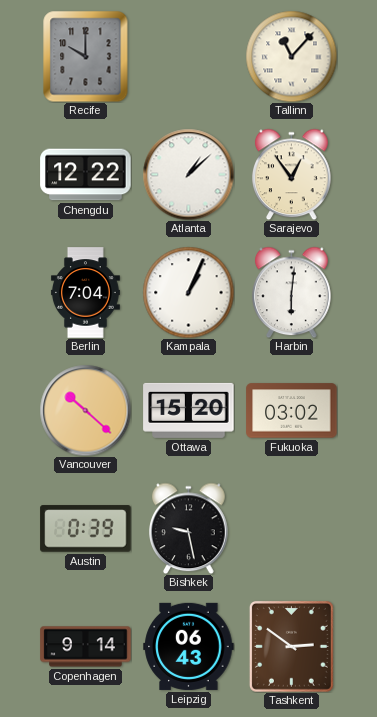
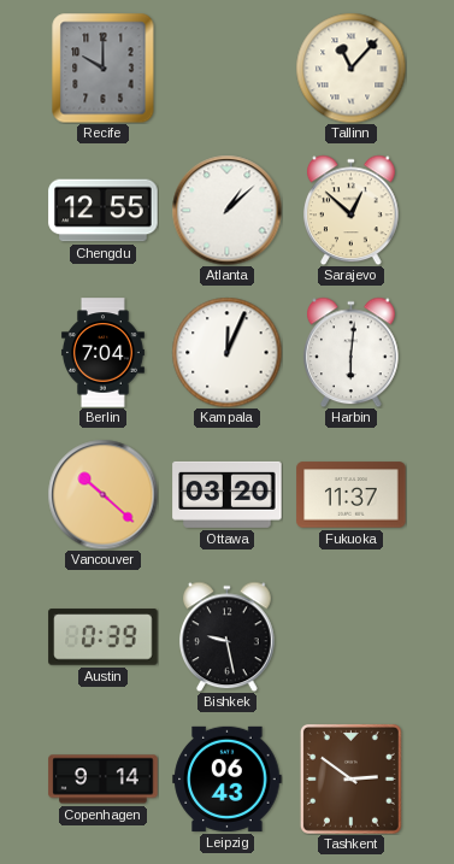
Chengdu: 12:22 -> 12:55 (104, 211)
Sarajevo: 12:54 -> 12:52 (352, 210)
Kampala: 1:04 -> 12:04 (226, 352)
Ottawa: 15:20 -> 03:20 (228, 494)
Fukuoka: 03:02 -> 11:37 (352, 495)
